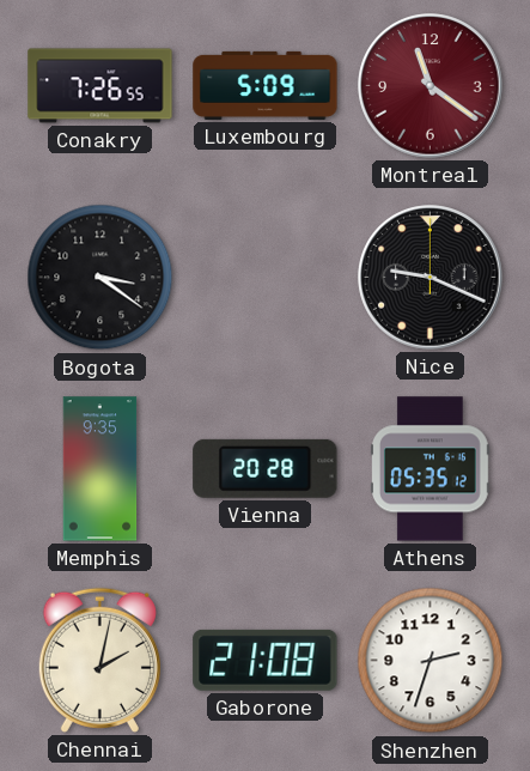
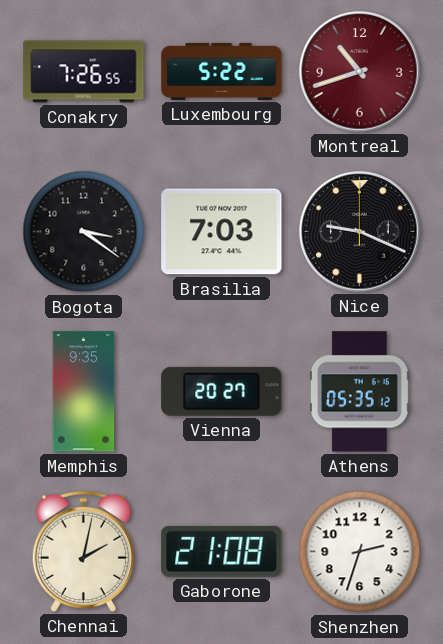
Luxembourg: 5:09 -> 5:22 (222, 71)
Montreal: 11:21 -> 10:42 (360, 72)
Brasilia: none -> 7:03 (222, 232)
Vienna: 20:28 -> 20:27 (222, 391)
